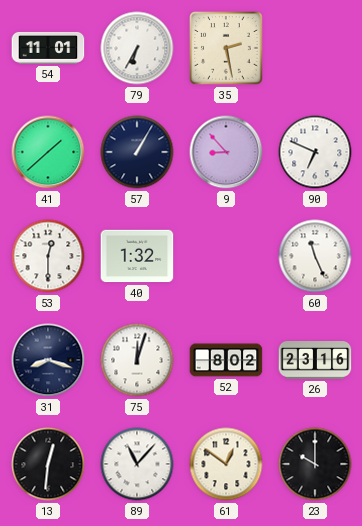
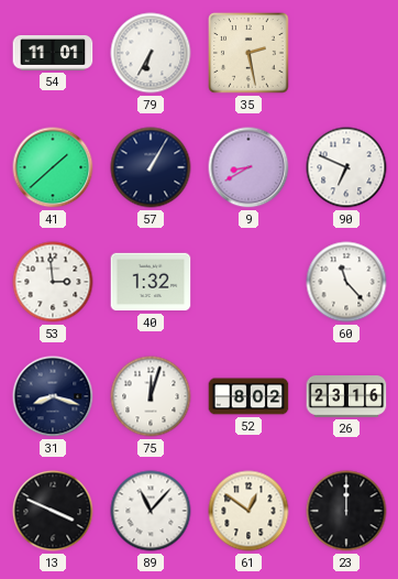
9: 8:53 -> 8:40 (248, 167)
53: 12:30 -> 2:59 (53, 282)
60: 11:26 -> 11:23 (346, 282)
13: 12:31 -> 3:49 (53, 511)
23: 10:00 -> 12:00 (346, 511)
